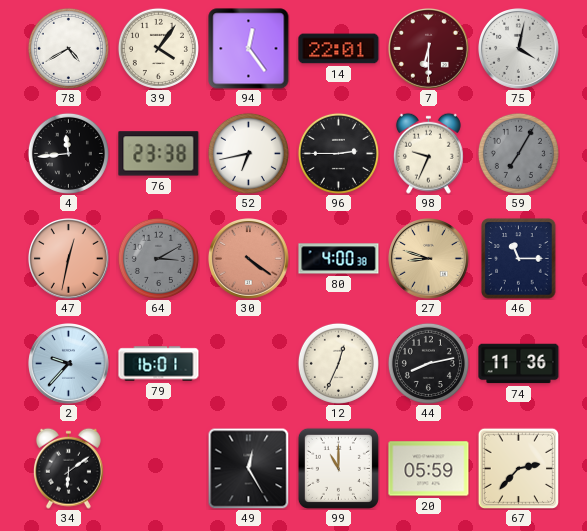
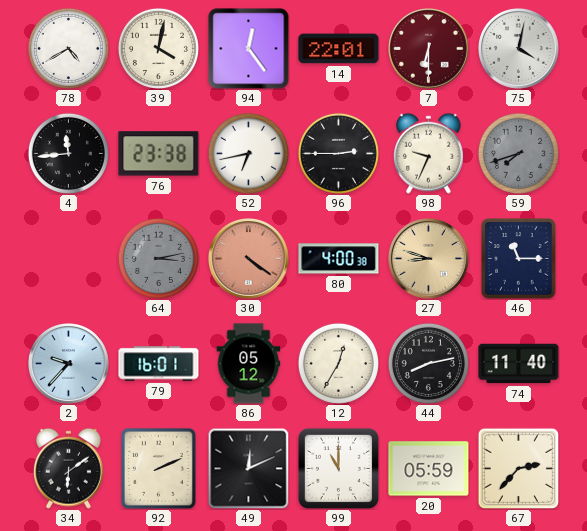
39: 4:06 -> 4:02 (158, 48)
59: 7:05 -> 7:42 (518, 153)
47: 12:32 -> none (69, 259)
64: 3:10 -> 3:13 (158, 258)
86: none -> 05:12 (249, 364)
12: 12:34 -> 12:35 (338, 363)
74: 11:36 -> 11:40 (519, 364)
92: none -> 2:11 (158, 468)
49: 12:25 -> 12:11 (248, 468)
